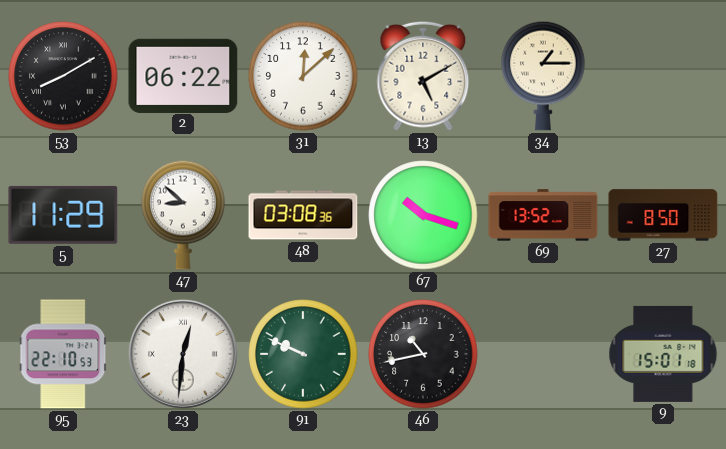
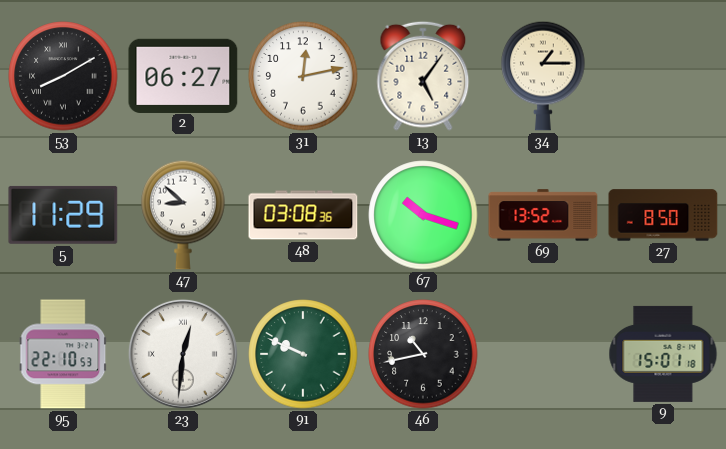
2: 06:22 -> 06:27 (183, 75)
31: 12:08 -> 12:13 (303, 76)
13: 5:10 -> 5:06 (423, 76)
